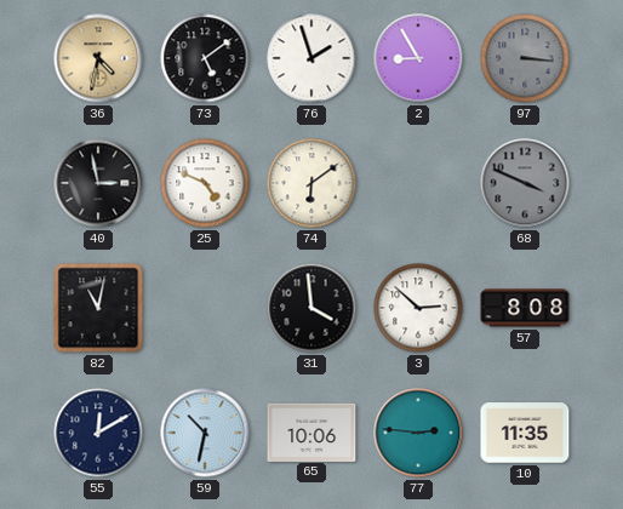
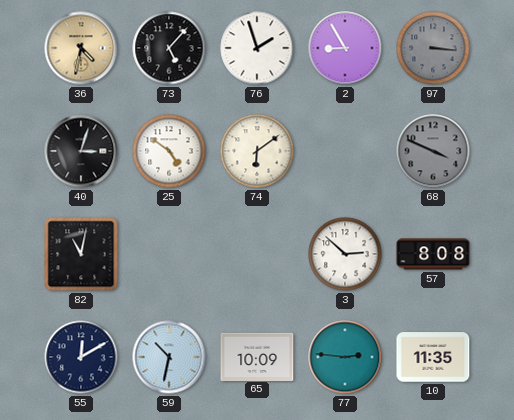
73: 5:09 -> 5:07 (169, 48)
40: 2:58 -> 3:03 (81, 151)
25: 4:49 -> 4:51 (169, 151)
31: 3:59 -> none (311, 308)
65: 10:06 -> 10:09 (257, 356)
